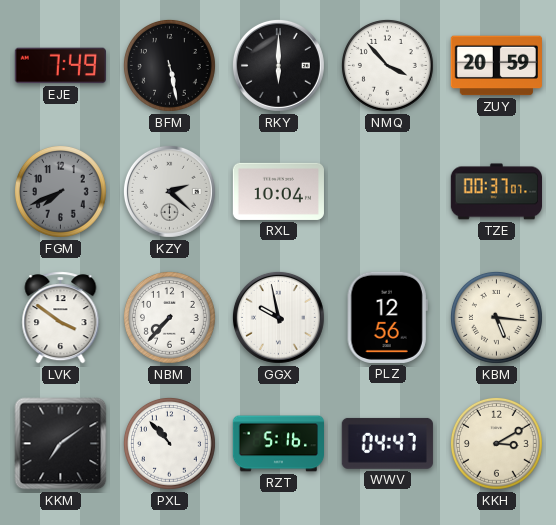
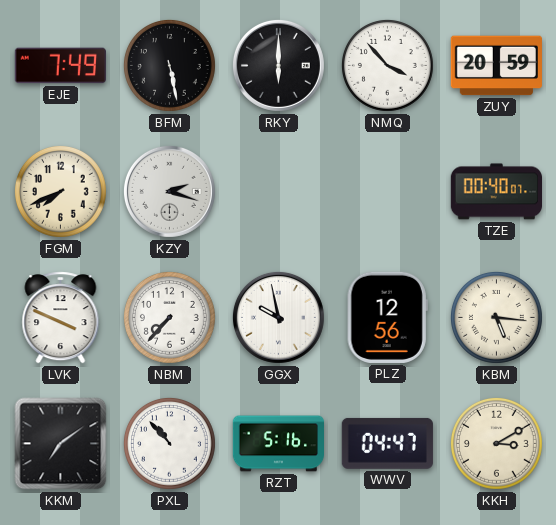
FGM dial: grey -> cream (60, 191)
KZY: 2:22 -> 2:18 (169, 191)
RXL: 10:04 -> none (278, 191)
TZE: 00:37 -> 00:40 (496, 192)
LVK: 3:51 -> 3:49 (61, 318)
